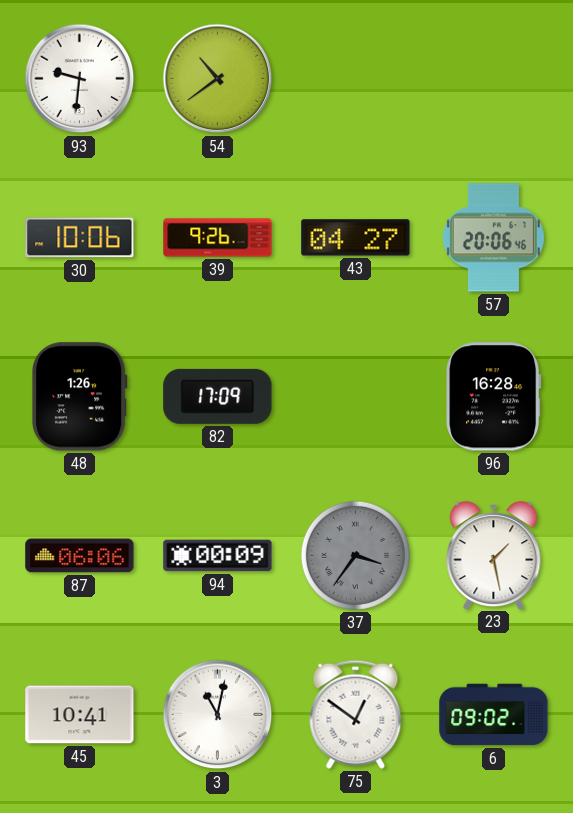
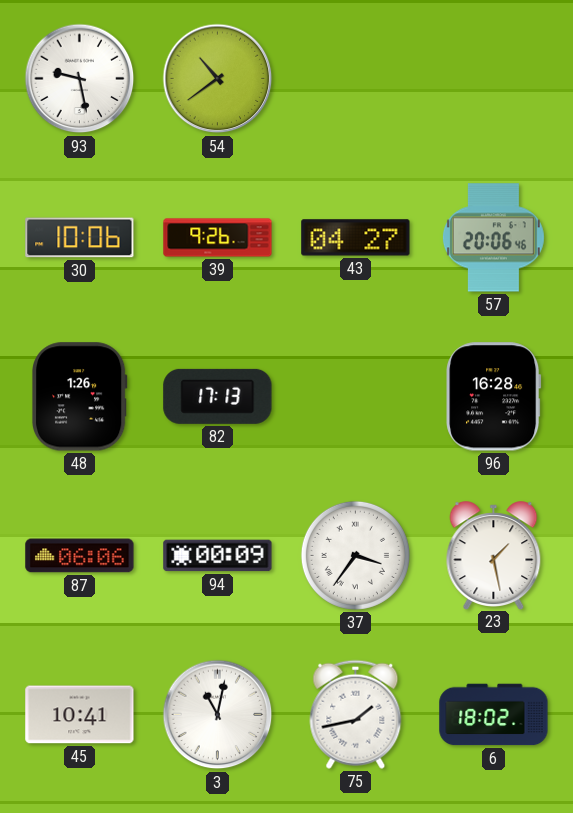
93: 9:31 -> 9:28 (80, 79)
82: 17:09 -> 17:13 (218, 396)
37 dial: grey -> white (355, 555)
75: 12:51 -> 1:43 (356, 714)
6: 09:02 -> 18:02 (494, 715)
